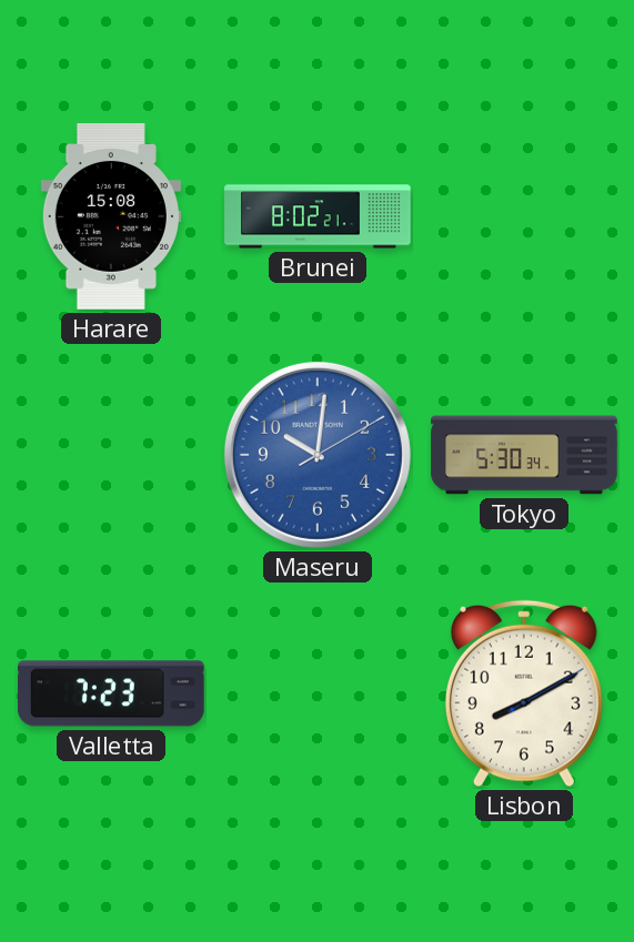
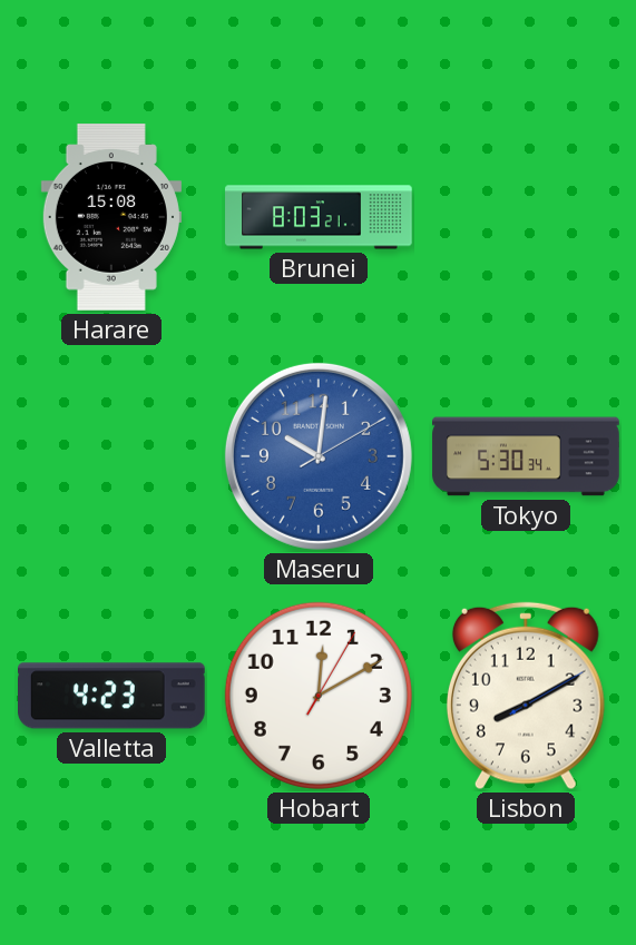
Brunei: 8:02 -> 8:03 (319, 217)
Valletta: 7:23 -> 4:23 (112, 696)
Hobart: none -> 12:10 (319, 696)
